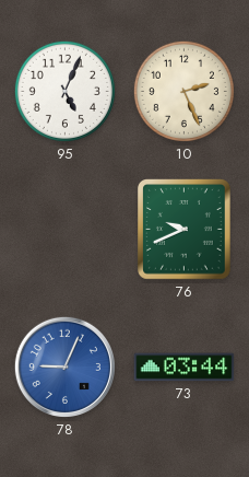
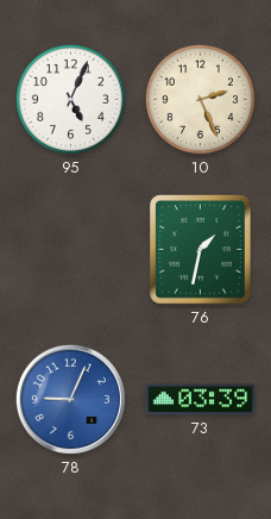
76: 9:41 -> 1:32 (201, 250)
73: 03:44 -> 03:39 (201, 400)
